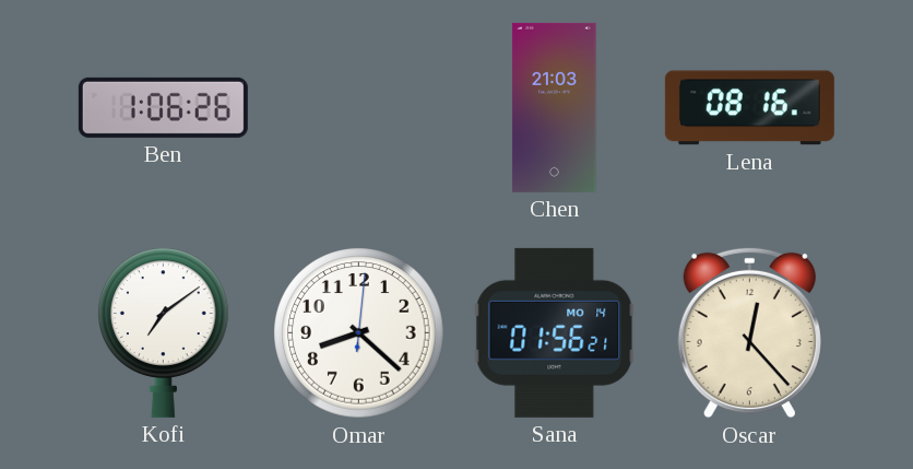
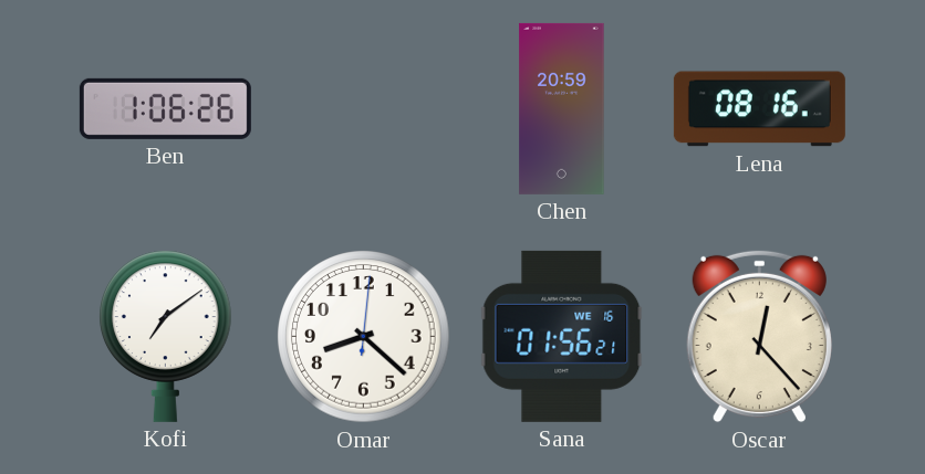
Chen: 21:03 -> 20:59 (562, 108)
Sana date: MO 14 -> WE 16 (562, 336)
